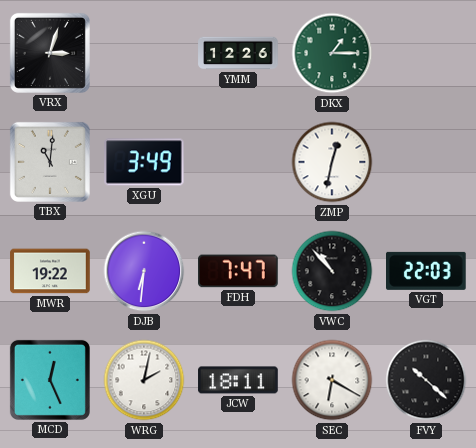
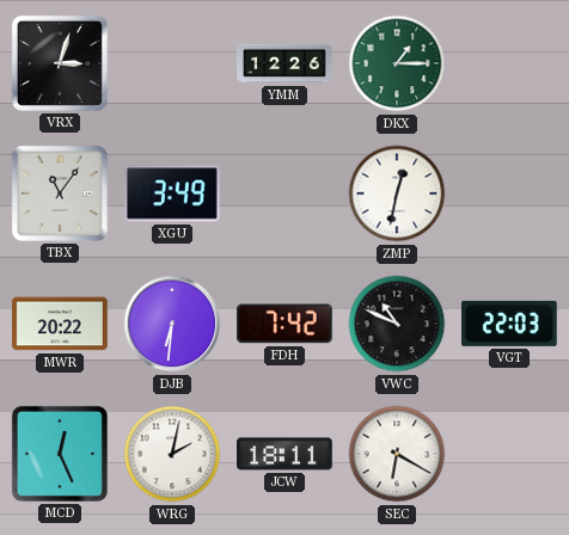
TBX: 11:01 -> 11:06 (60, 193)
MWR: 19:22 -> 20:22 (60, 324)
FDH: 7:47 -> 7:42 (284, 324)
VWC: 10:53 -> 10:49 (397, 324)
FVY: 10:22 -> none (426, 380)
